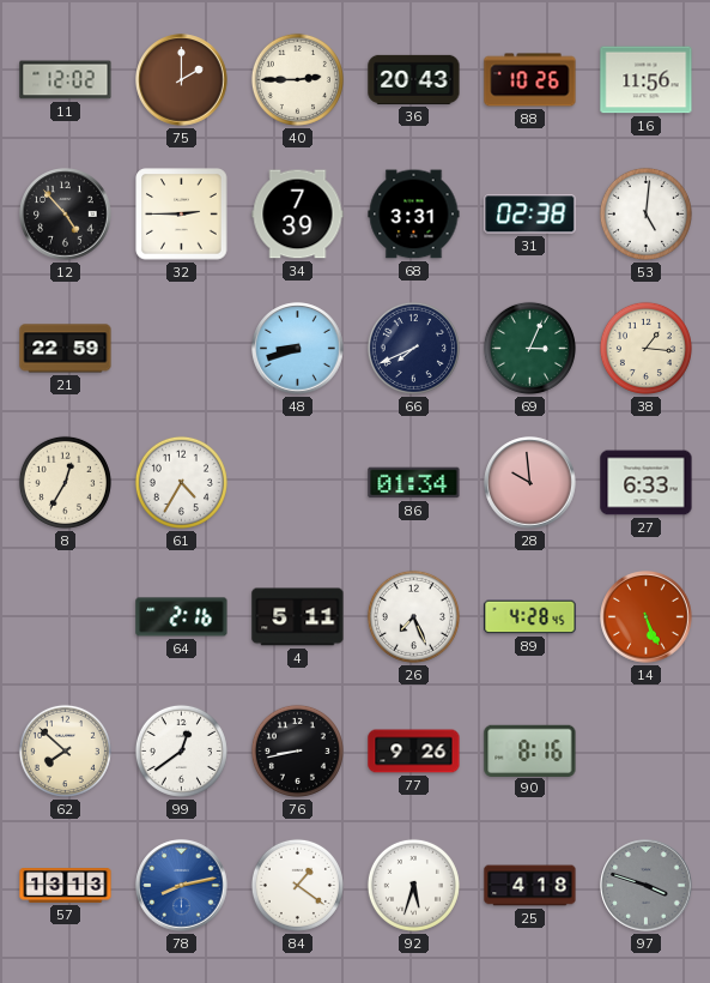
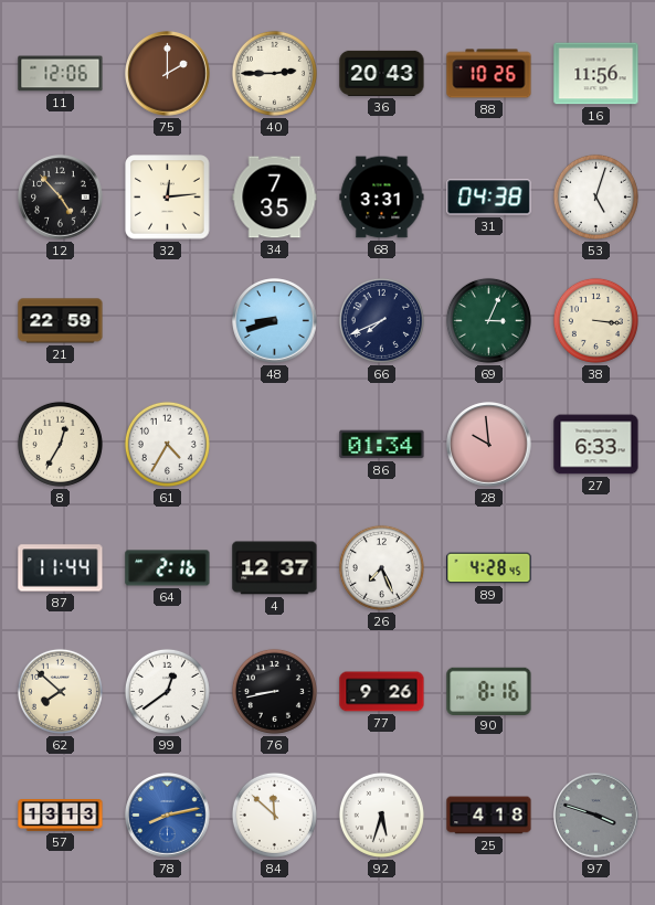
11: 12:02 -> 12:06 (61, 74)
32: 2:45 -> 12:14 (168, 198)
34: 7:39 -> 7:35 (275, 198)
31: 02:38 -> 04:38 (489, 198)
53: 5:01 -> 5:03 (595, 196)
38: 1:16 -> 3:16 (595, 320)
87: none -> 11:44 (61, 568)
4: 5:11 -> 12:37 (275, 568)
14: 5:26 -> none (647, 617)
84: 1:21 -> 11:52 (274, 815)
